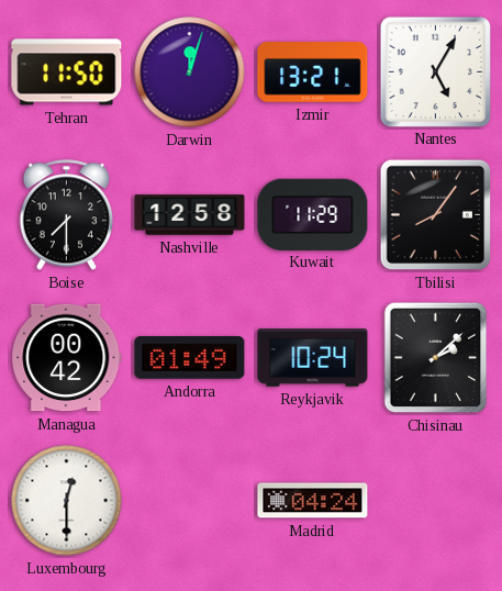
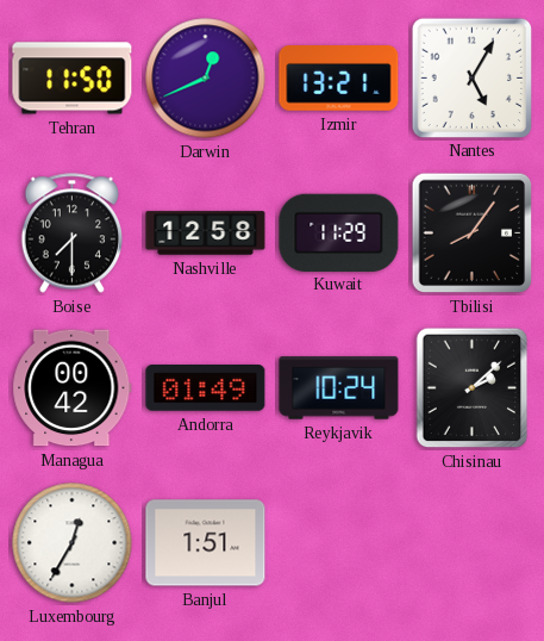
Darwin: 12:03 -> 12:41 (206, 79)
Luxembourg: 12:30 -> 12:35 (73, 543)
Banjul: none -> 1:51 (206, 543)
Madrid: 04:24 -> none (313, 501)
